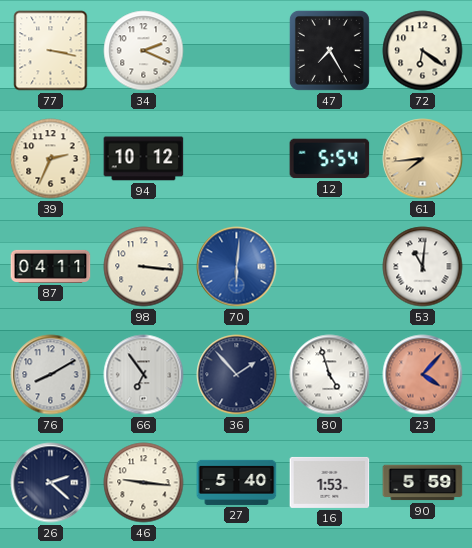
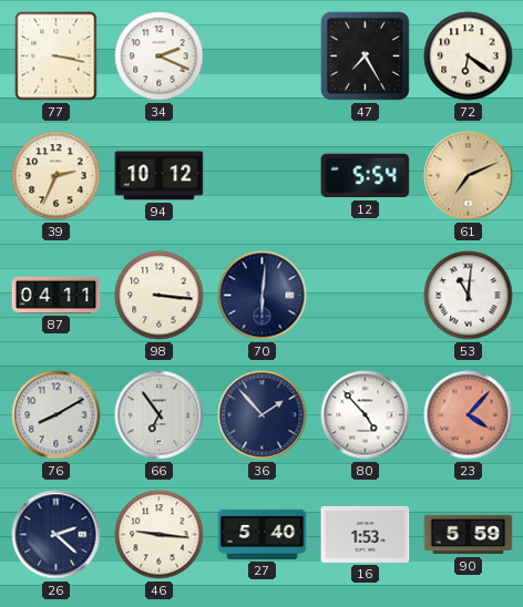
61: 7:44 -> 7:11 (469, 176)
70 dial: blue -> navy (263, 296)
80: 4:57 -> 4:53 (366, 415)
